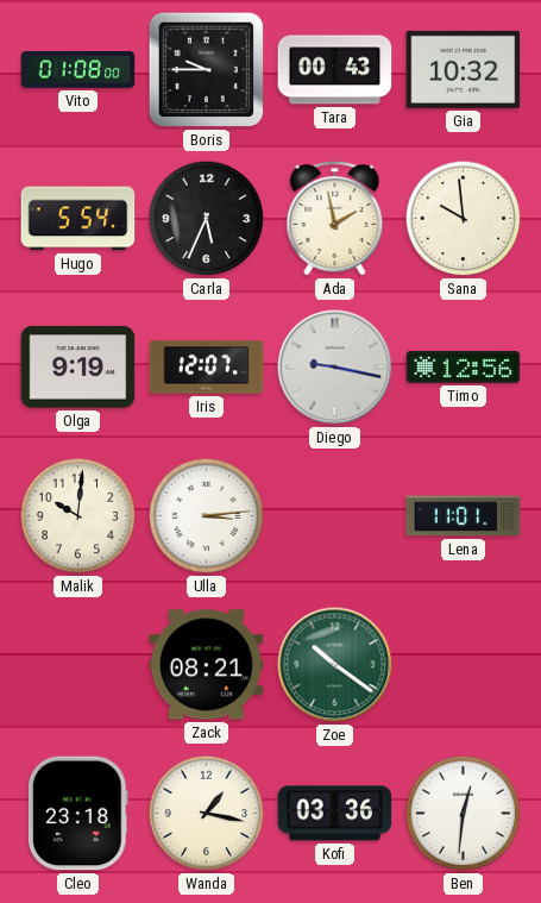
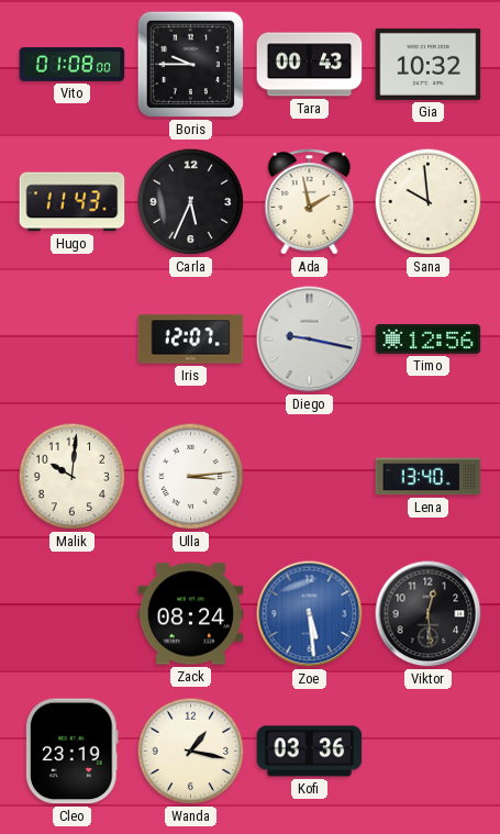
Hugo: 5:54 -> 11:43 (73, 202)
Olga: 9:19 -> none (78, 368)
Lena: 11:01 -> 13:40 (429, 477)
Zack: 08:21 -> 08:24 (191, 614)
Zoe: 10:21 -> 5:29 (310, 614)
Zoe dial: green -> blue (310, 614)
Viktor: none -> 12:29 (429, 614)
Cleo: 23:18 -> 23:19 (73, 752)
Ben: 12:31 -> none (464, 814)
